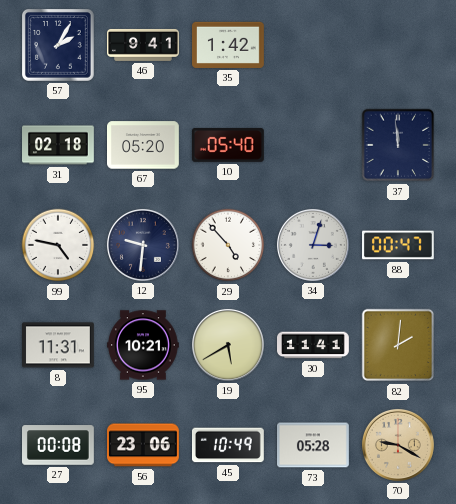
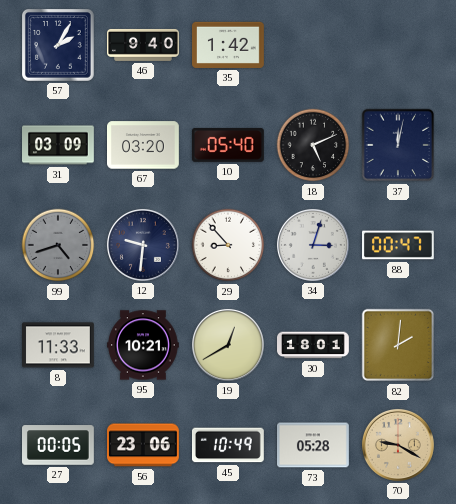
46: 9:41 -> 9:40 (144, 45)
31: 02:18 -> 03:09 (59, 145)
67: 05:20 -> 03:20 (144, 145)
18: none -> 5:11 (313, 145)
37: 11:59 -> 12:02 (398, 145)
99: 4:47 -> 4:42 (58, 245)
99 dial: white -> grey (58, 245)
29: 4:53 -> 8:53 (228, 245)
8: 11:31 -> 11:33 (59, 345)
19: 5:40 -> 12:40 (228, 345)
30: 11:41 -> 18:01 (314, 345)
27: 00:08 -> 00:05 (59, 445)
